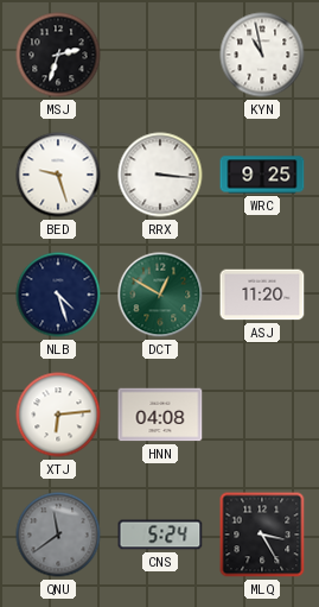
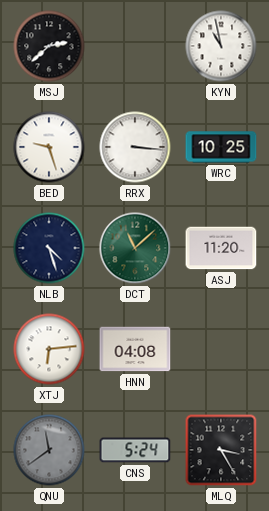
MSJ: 2:33 -> 2:38 (49, 46)
WRC: 9:25 -> 10:25 (221, 147)
DCT: 12:50 -> 11:08 (135, 248)
